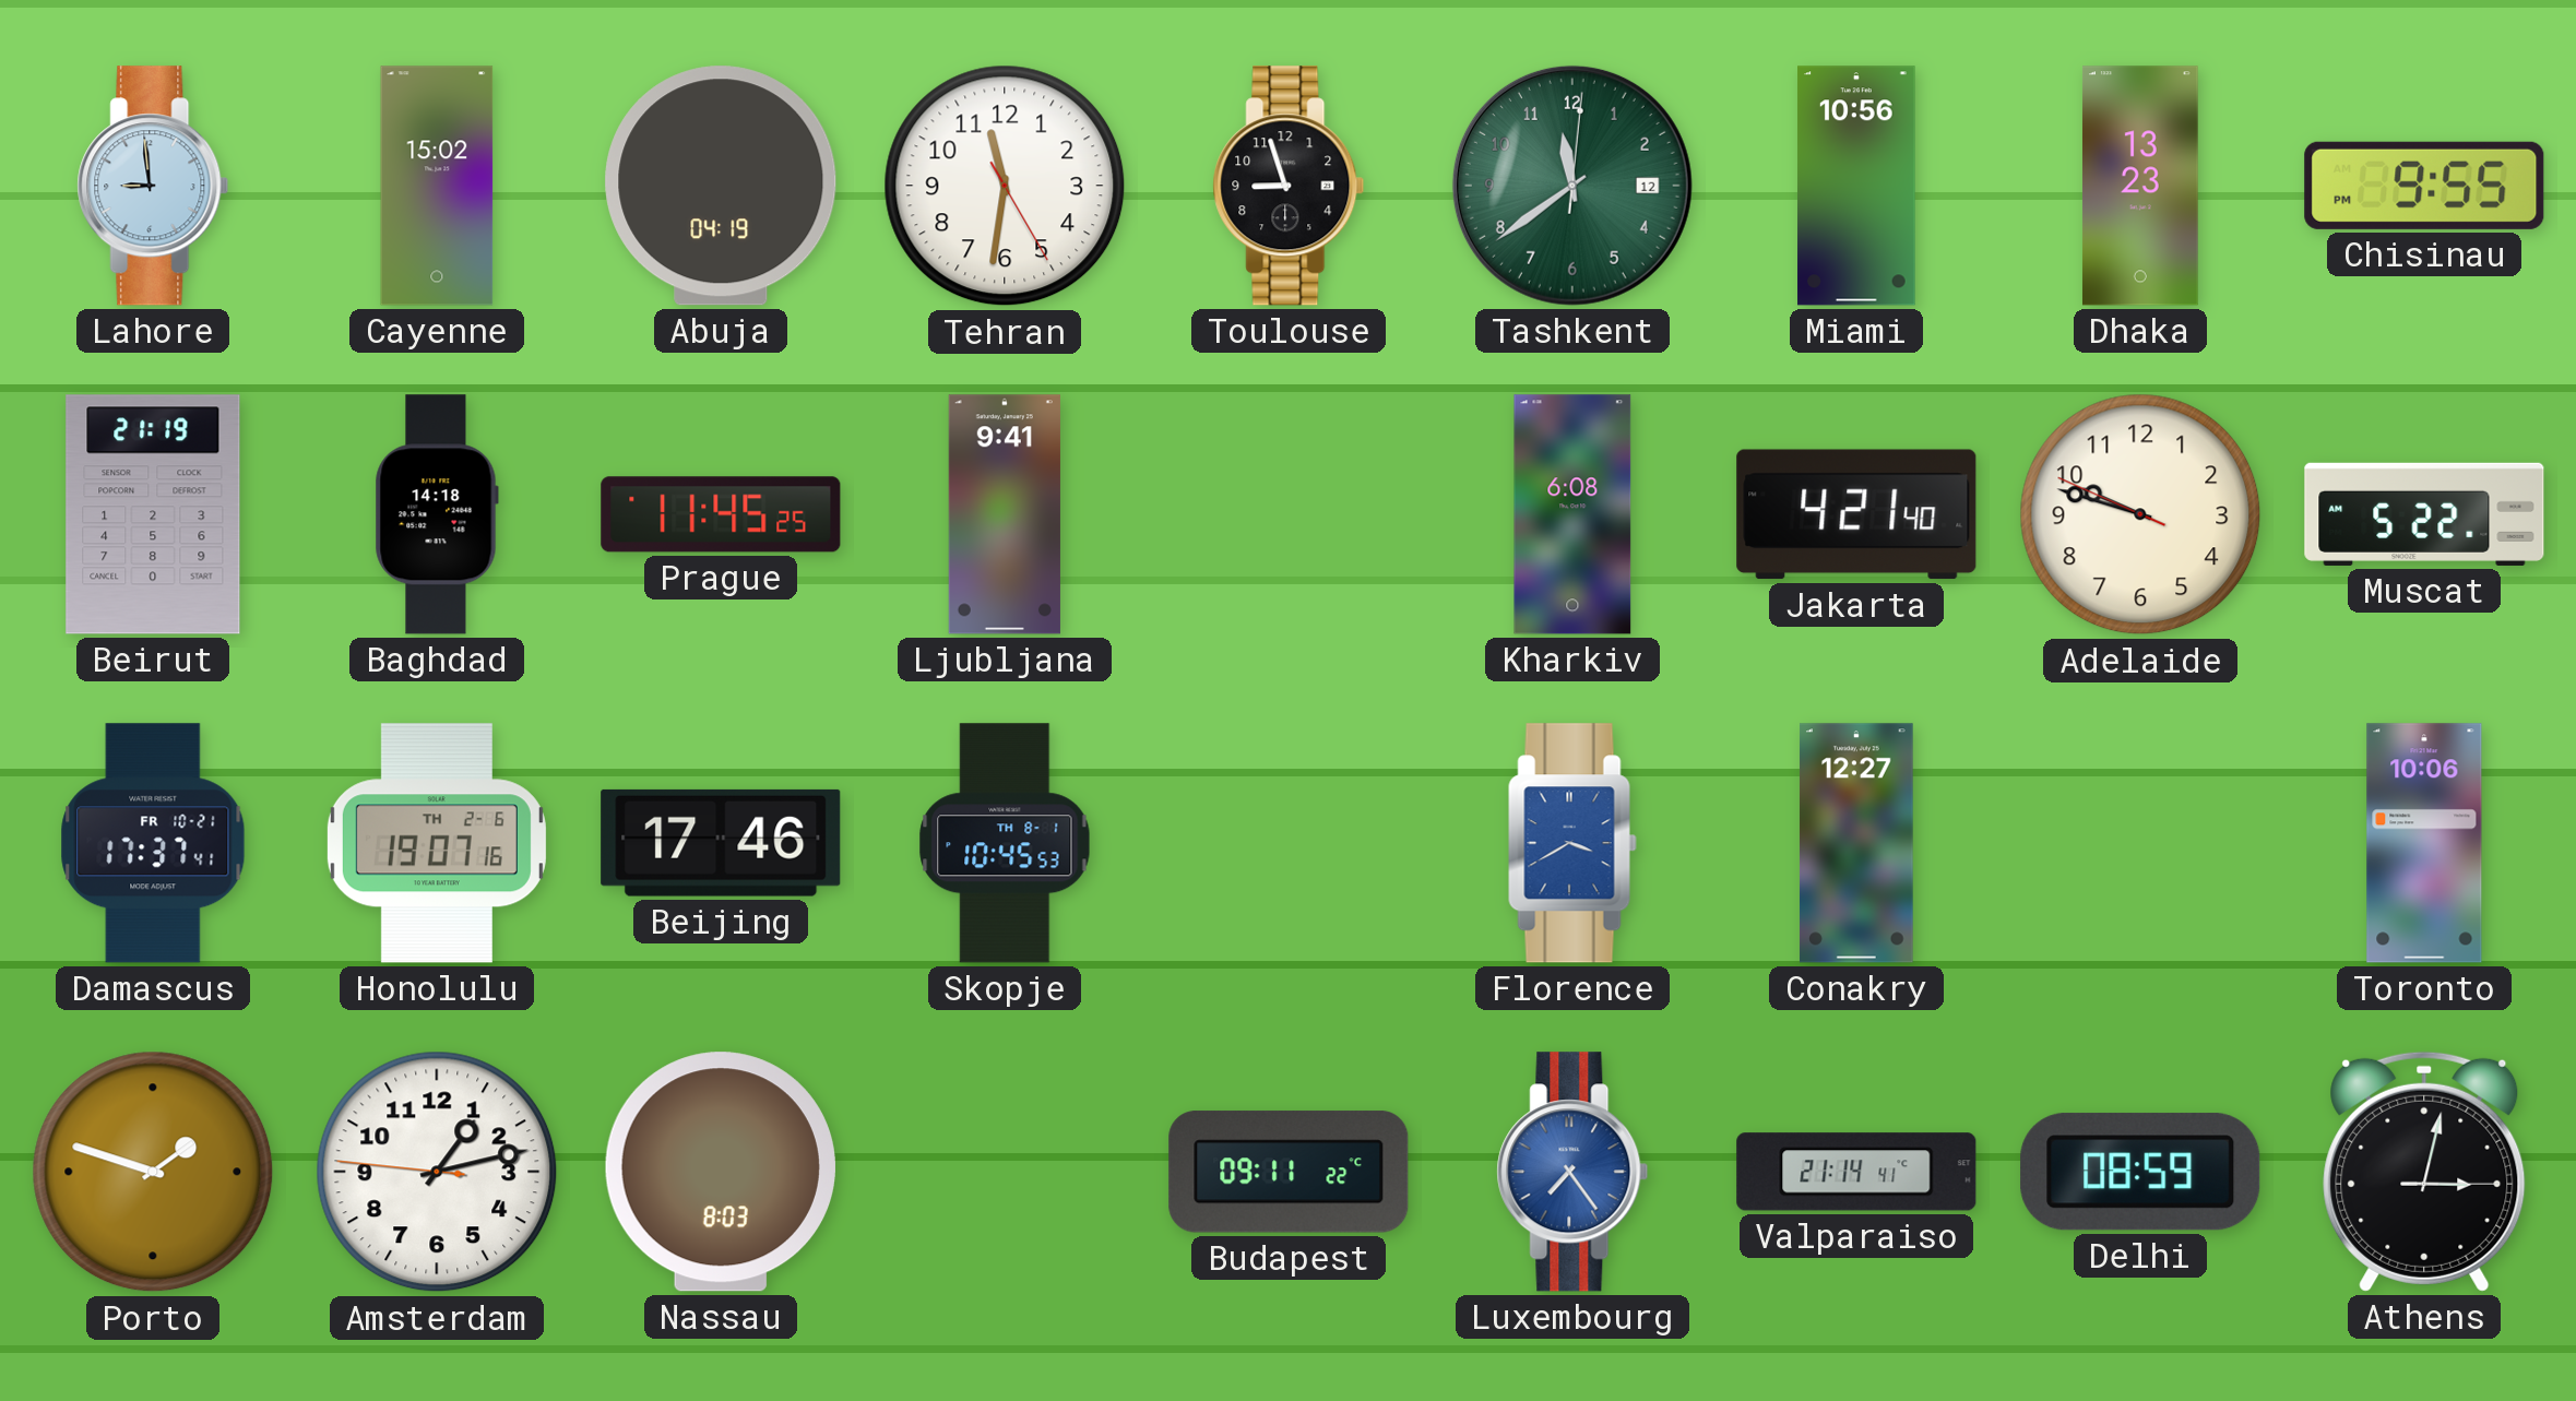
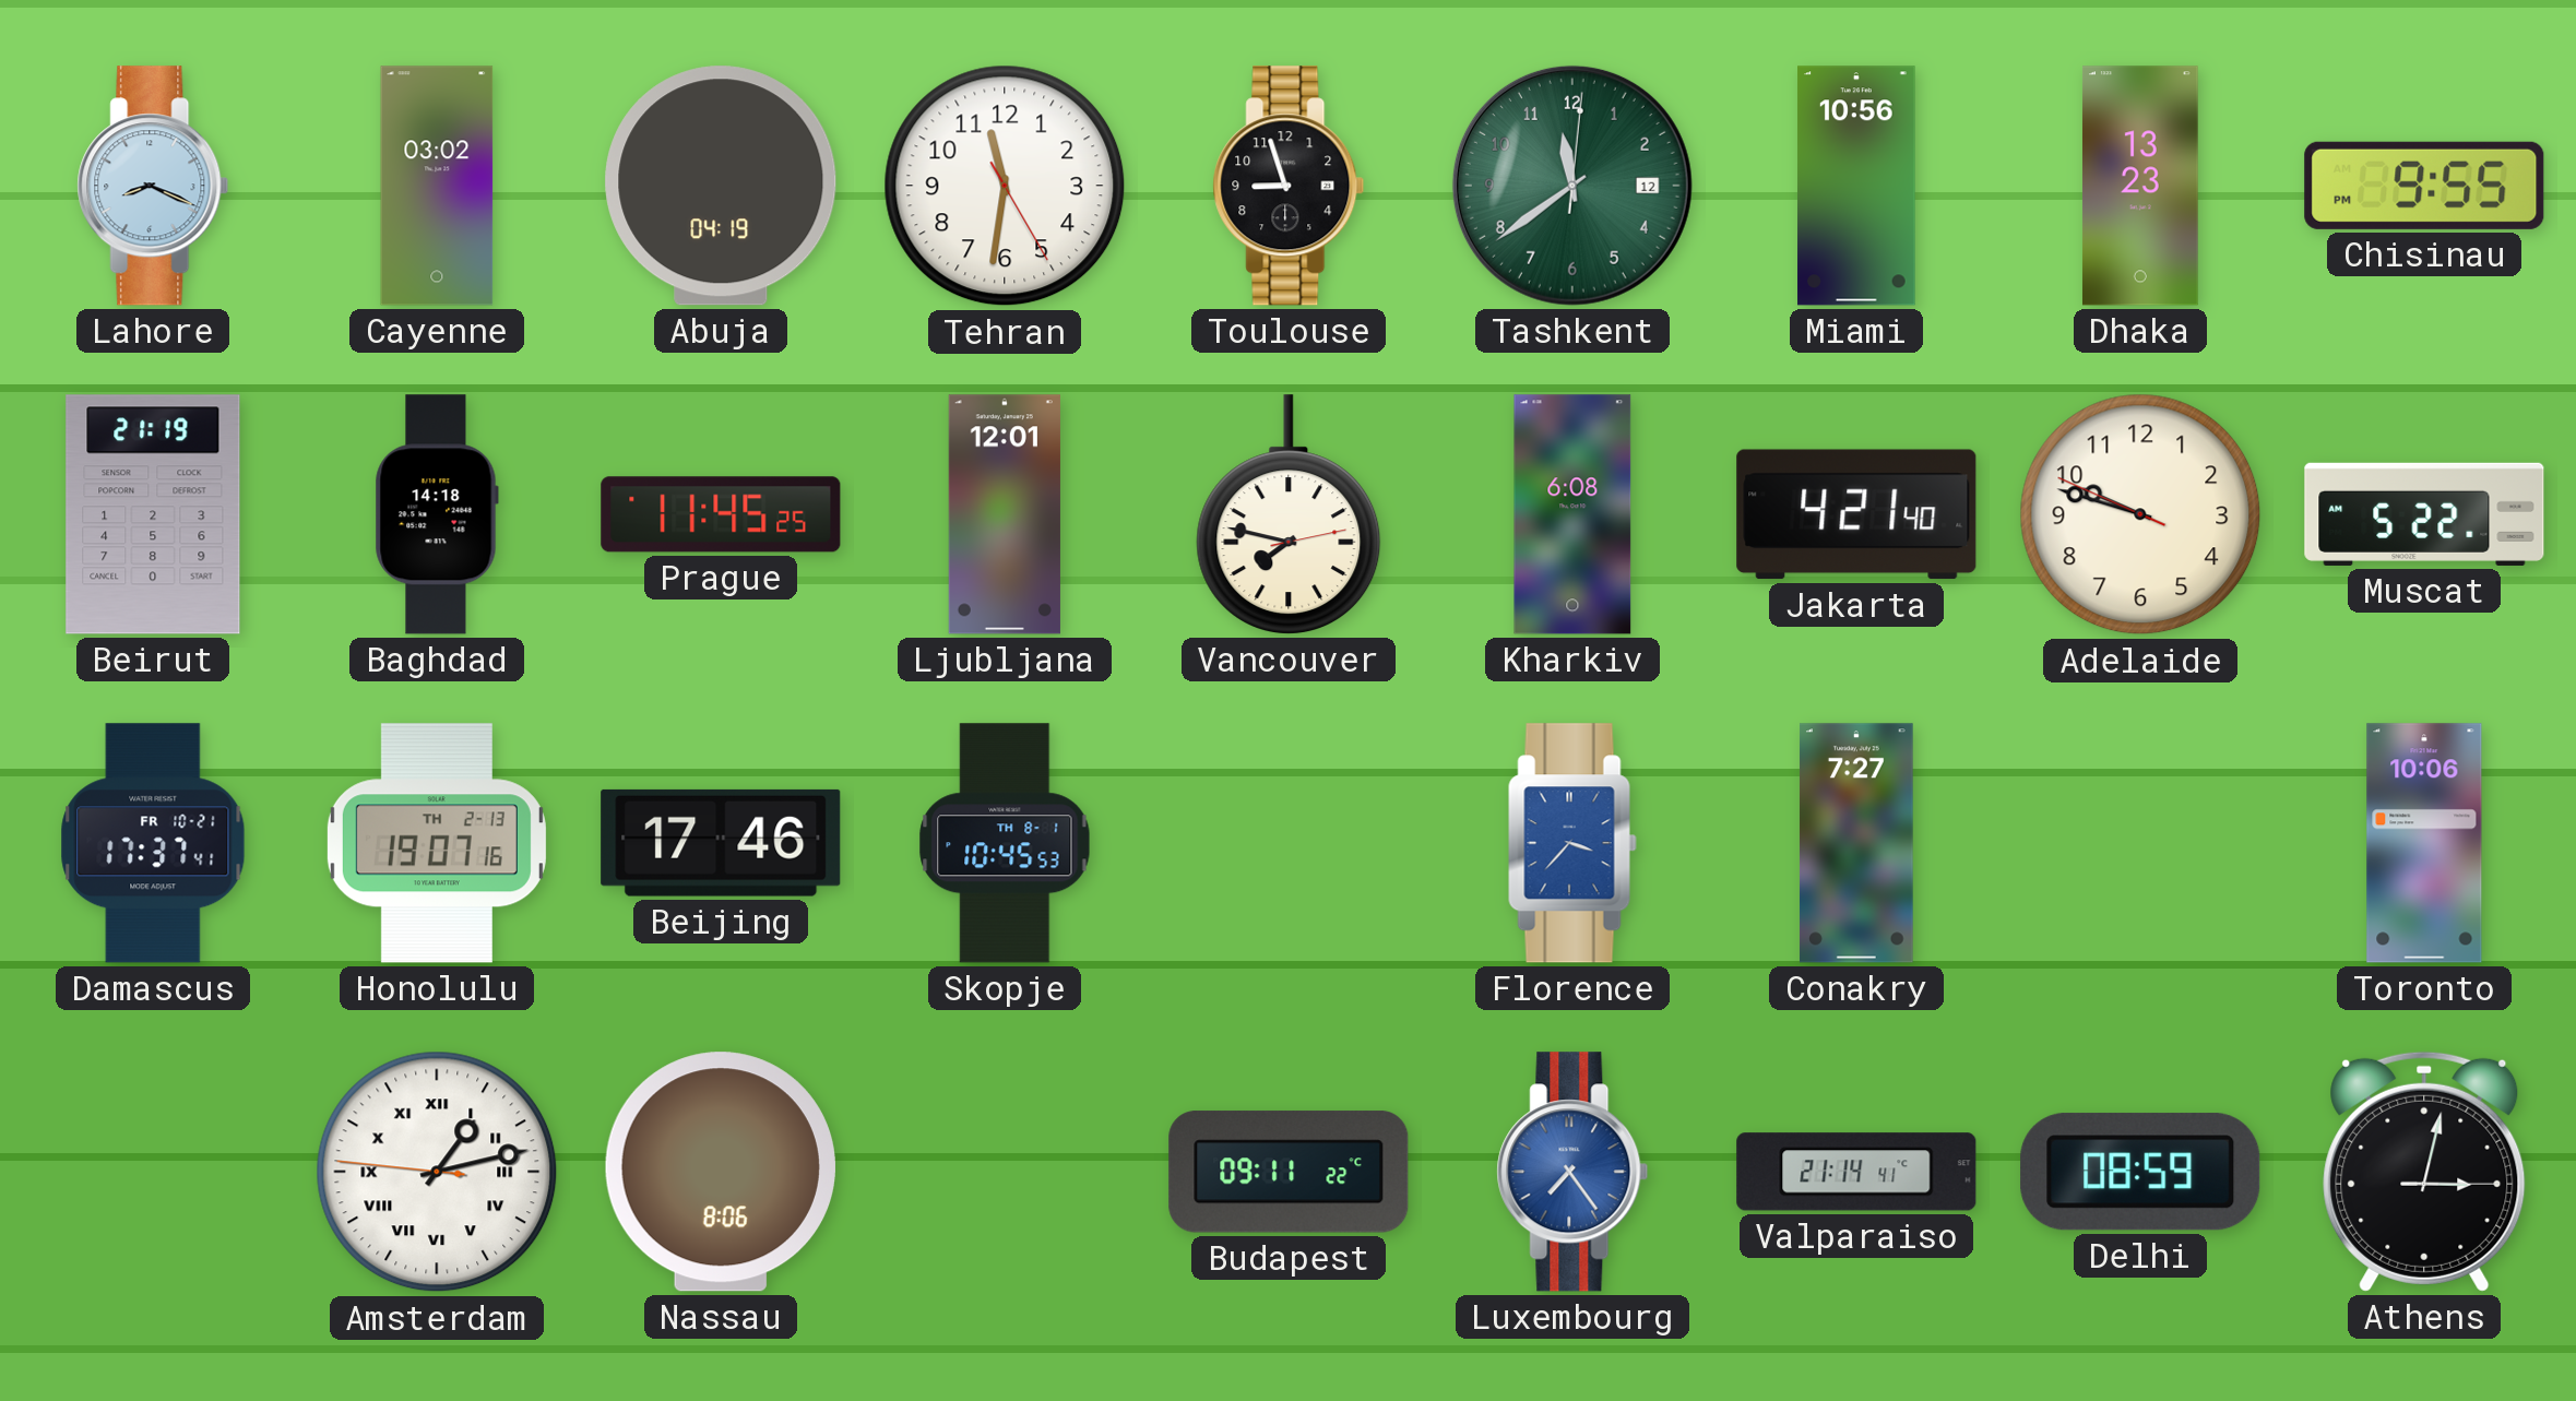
Lahore: 8:59 -> 8:19 (153, 186)
Cayenne: 15:02 -> 03:02 (437, 186)
Ljubljana: 9:41 -> 12:01 (1005, 514)
Vancouver: none -> 7:47 (1289, 514)
Honolulu date: TH 2-6 -> TH 2-13 (437, 843)
Florence: 3:40 -> 3:37 (1572, 843)
Conakry: 12:27 -> 7:27 (1857, 843)
Porto: 1:48 -> none (153, 1172)
Amsterdam numerals: Arabic -> Roman (437, 1172)
Nassau: 8:03 -> 8:06 (721, 1172)
